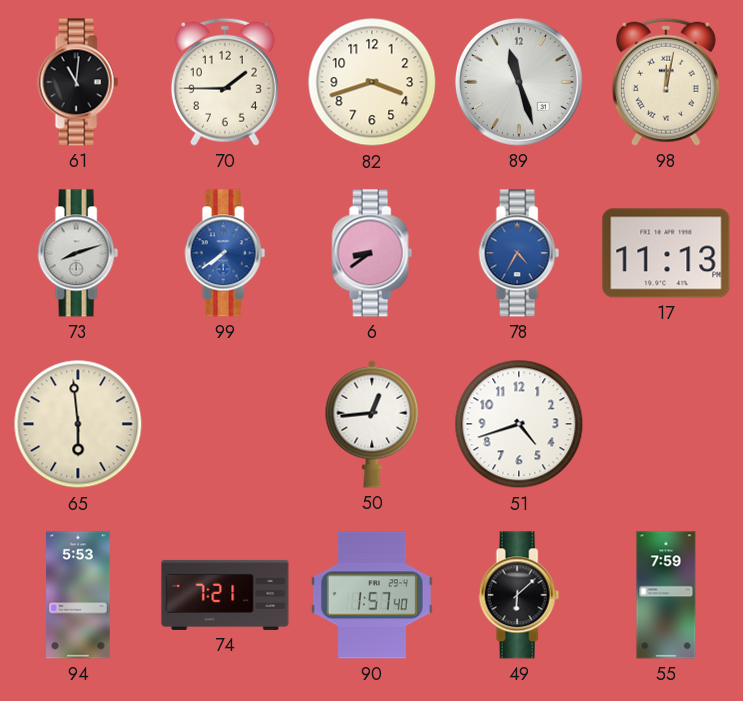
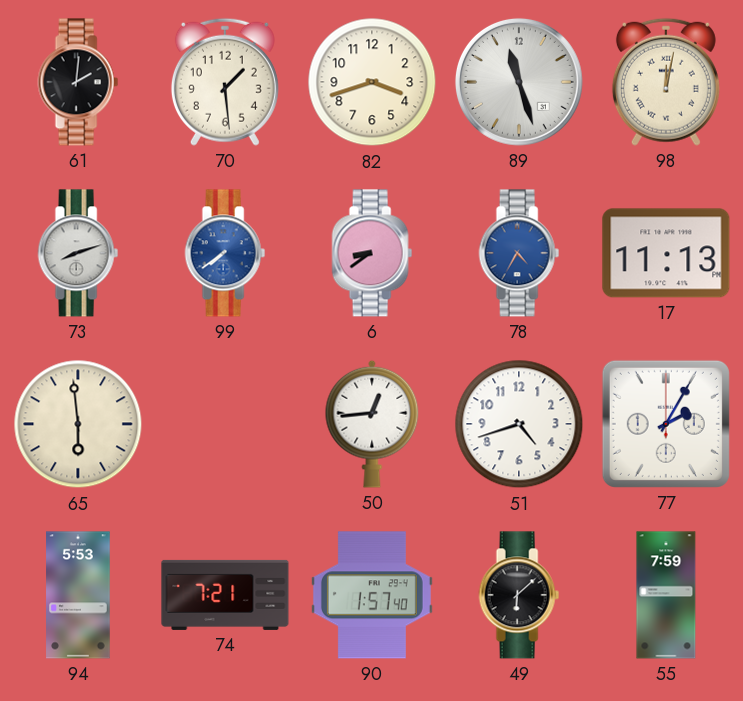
61: 11:01 -> 2:01 (78, 82)
70: 1:45 -> 1:29 (225, 82)
77: none -> 2:05 (666, 424)
